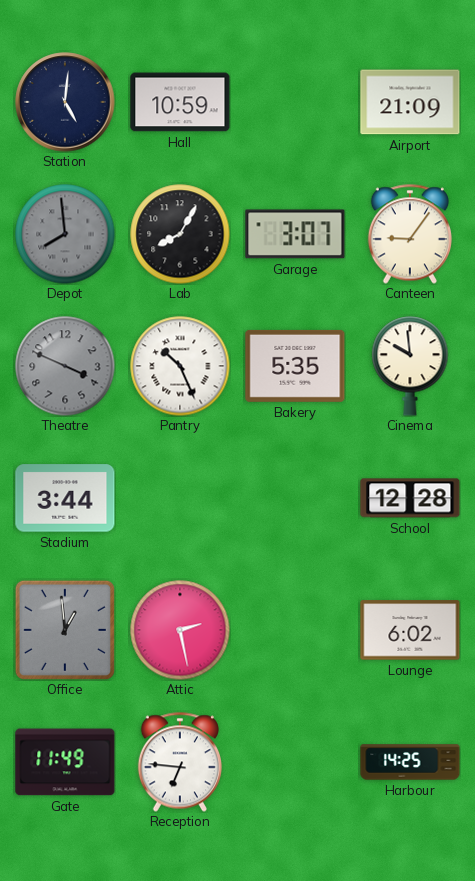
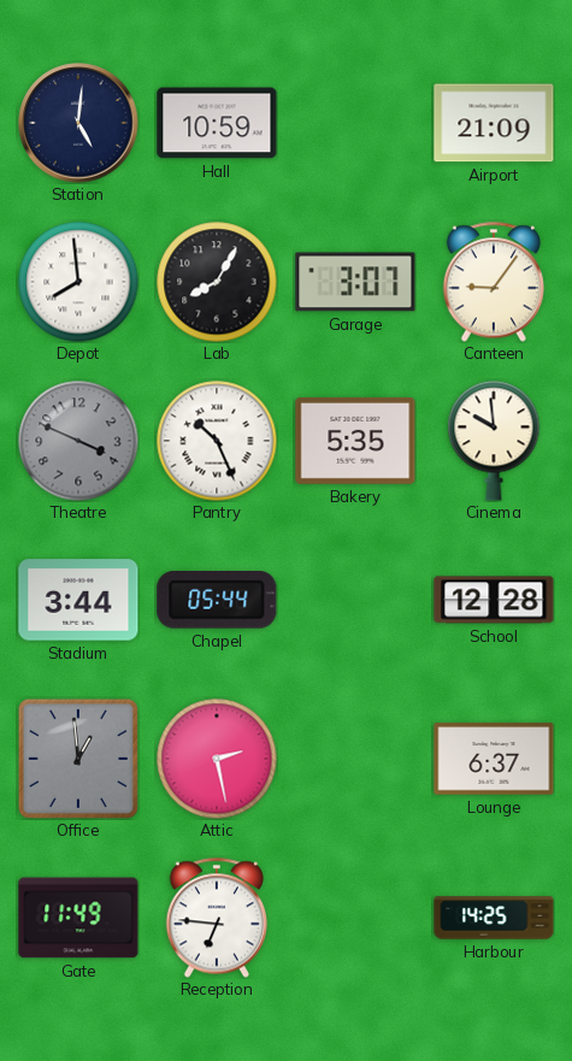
Depot dial: grey -> white (78, 282)
Chapel: none -> 05:44 (217, 601)
Lounge: 6:02 -> 6:37 (494, 759)
